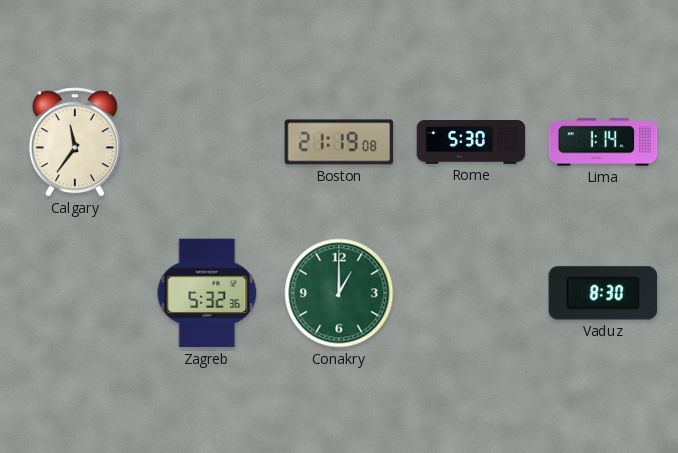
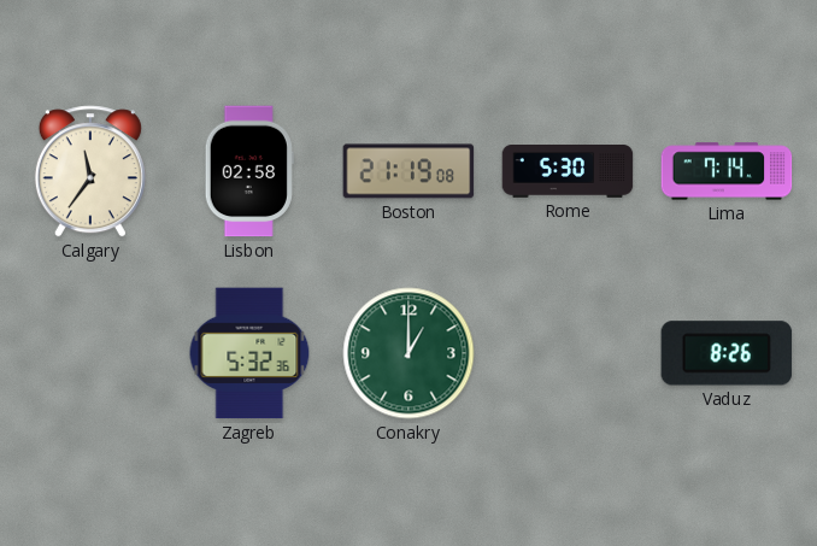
Lisbon: none -> 02:58 (249, 171)
Lima: 1:14 -> 7:14 (727, 171)
Vaduz: 8:30 -> 8:26 (727, 353)
